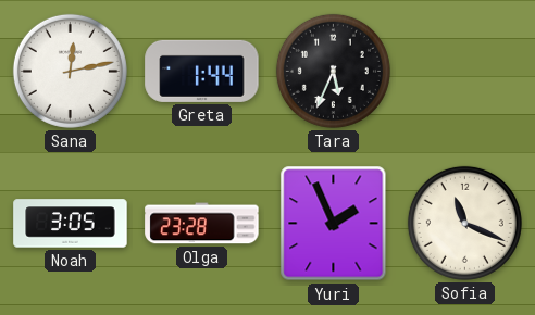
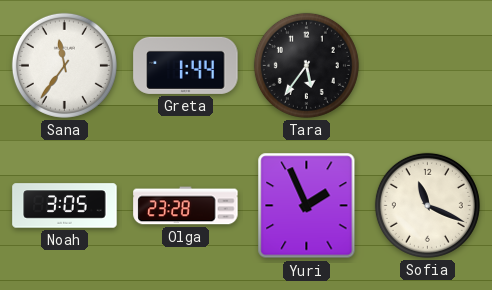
Sana: 12:13 -> 11:36 (64, 65)
Tara: 5:34 -> 5:36 (306, 65)
